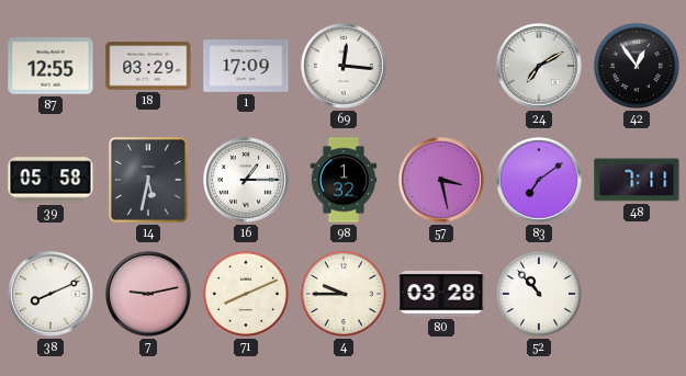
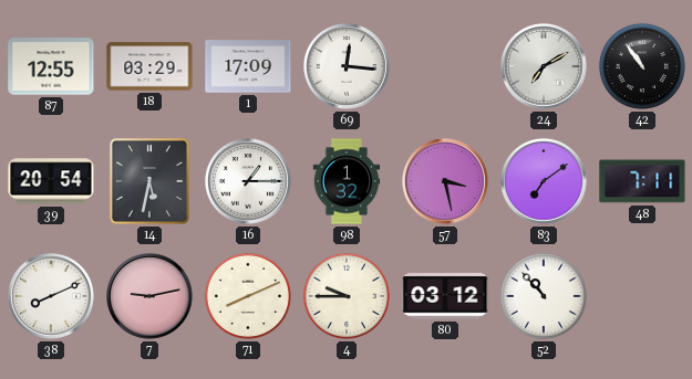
42: 12:54 -> 10:54 (642, 66)
39: 05:58 -> 20:54 (51, 181)
80: 03:28 -> 03:12 (445, 296)
